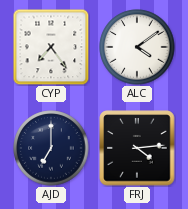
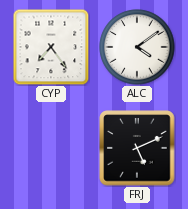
AJD: 7:00 -> none (51, 148)
FRJ: 4:14 -> 5:11 (137, 148)
